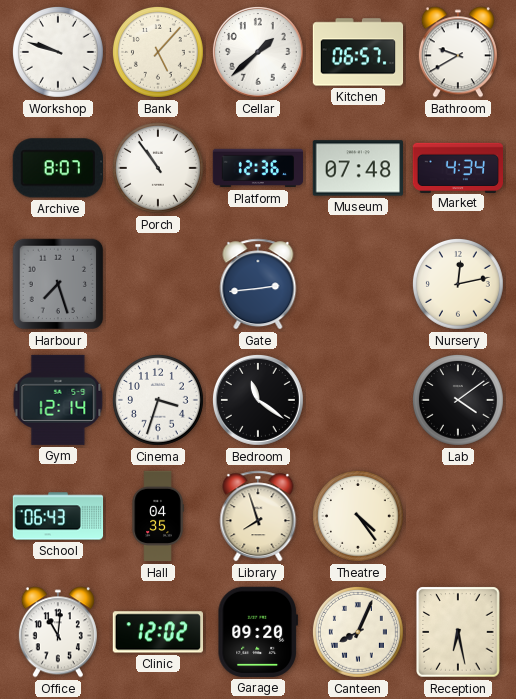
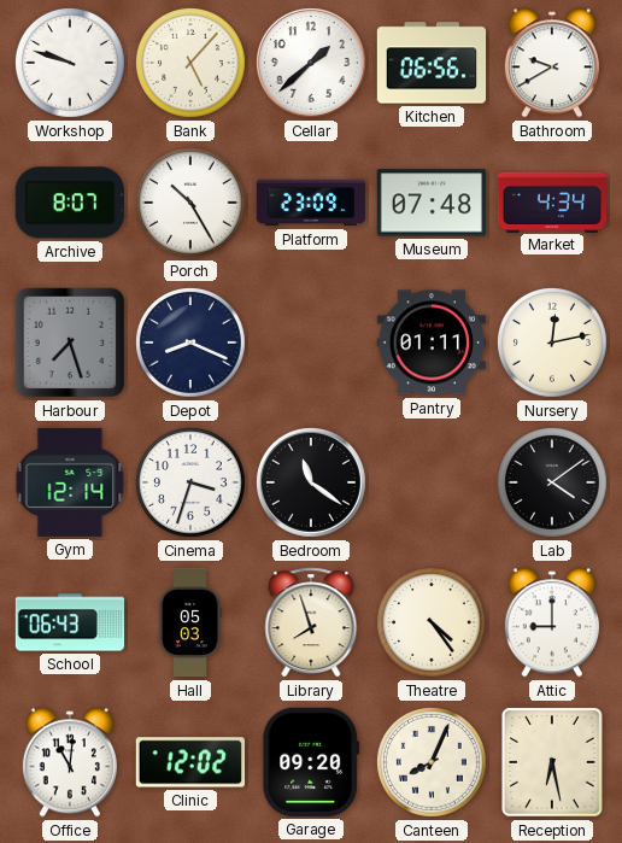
Kitchen: 06:57 -> 06:56 (432, 63)
Porch: 10:54 -> 10:25 (190, 203)
Platform: 12:36 -> 23:09 (311, 203)
Depot: none -> 8:19 (190, 343)
Gate: 2:44 -> none (258, 284)
Pantry: none -> 01:11 (430, 343)
Hall: 04:35 -> 05:03 (190, 622)
Attic: none -> 9:00 (552, 622)
